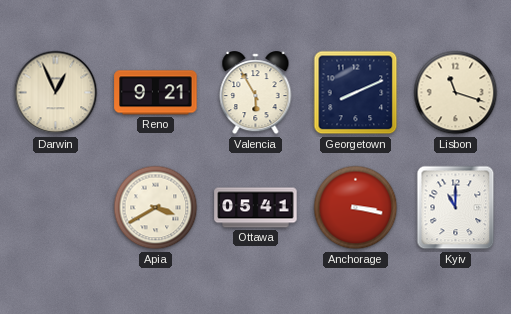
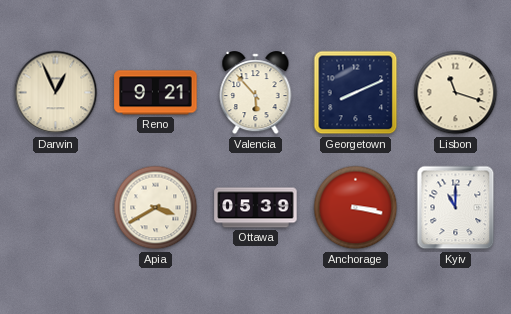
Valencia: 5:55 -> 5:53 (256, 93)
Ottawa: 05:41 -> 05:39 (256, 208)
